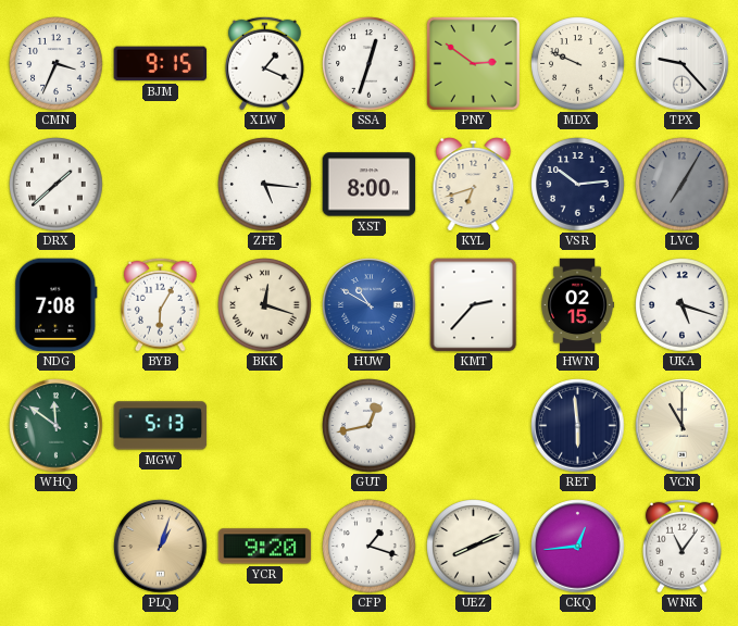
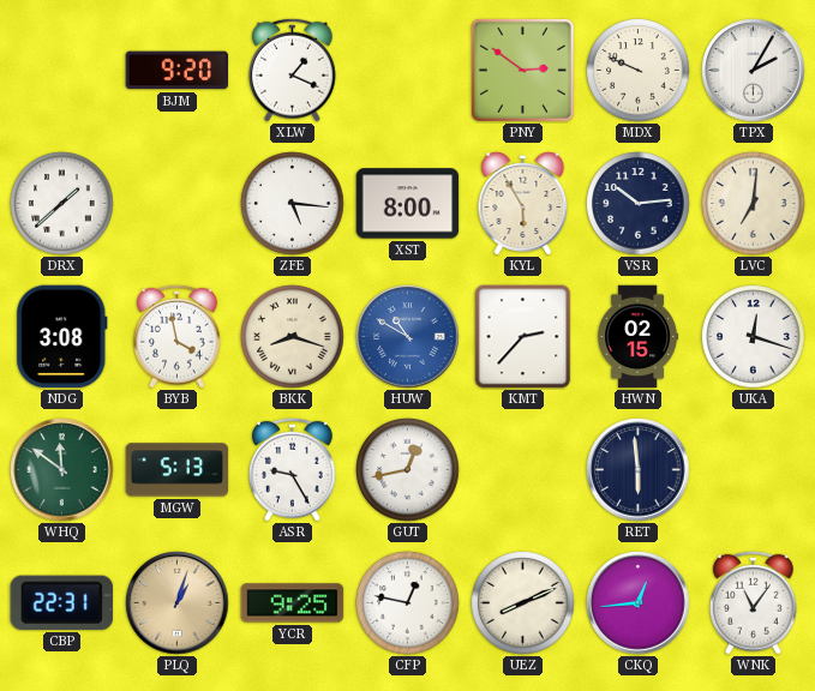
CMN: 3:34 -> none (57, 64)
BJM: 9:15 -> 9:20 (178, 71)
SSA: 12:33 -> none (370, 64)
TPX: 9:23 -> 2:05 (754, 71)
KYL: 6:42 -> 5:55 (523, 204)
LVC: 7:05 -> 7:01 (754, 204)
LVC dial: grey -> cream (754, 204)
NDG: 7:08 -> 3:08 (62, 337)
BYB: 6:05 -> 3:58 (178, 336)
BKK: 12:18 -> 8:18 (293, 337)
UKA: 5:18 -> 12:18 (754, 337)
ASR: none -> 9:25 (293, 469)
VCN: 11:00 -> none (683, 426)
CBP: none -> 22:31 (61, 602)
YCR: 9:20 -> 9:25 (293, 603)
CFP: 1:18 -> 12:47 (408, 603)
